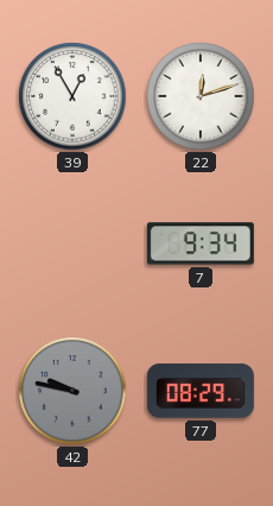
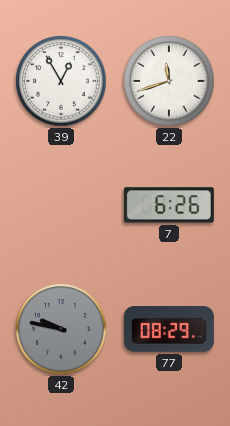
22: 12:12 -> 11:42 (169, 81)
7: 9:34 -> 6:26 (169, 205)
